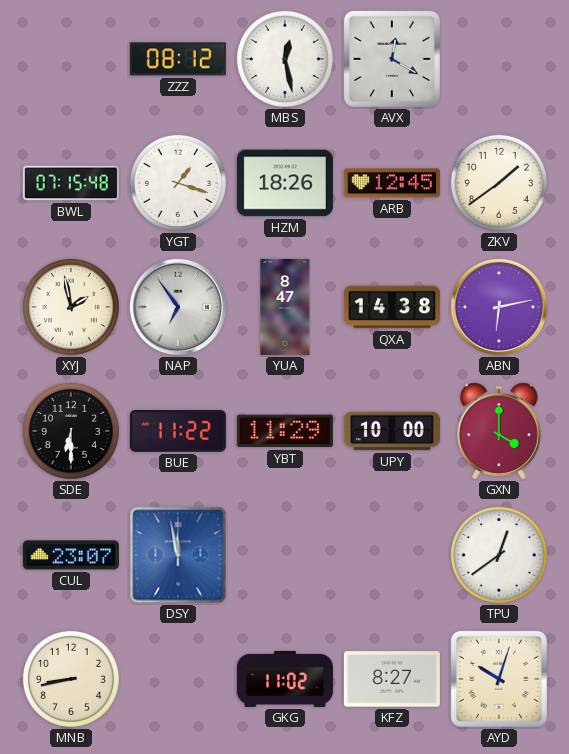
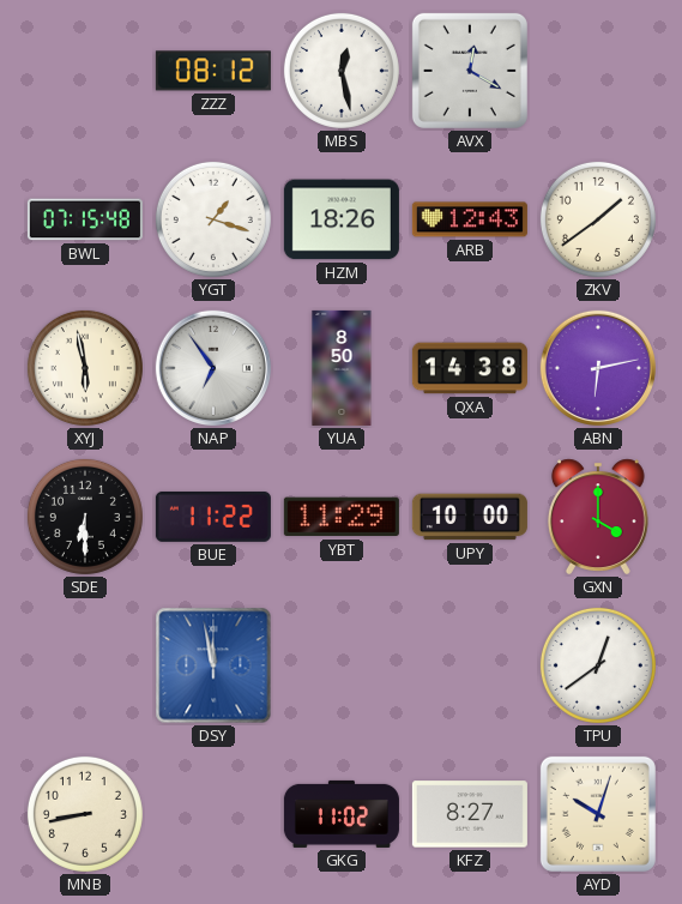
ARB: 12:45 -> 12:43 (470, 219)
XYJ: 1:58 -> 5:58 (85, 368)
YUA: 8:47 -> 8:50 (342, 368)
CUL: 23:07 -> none (71, 555)
